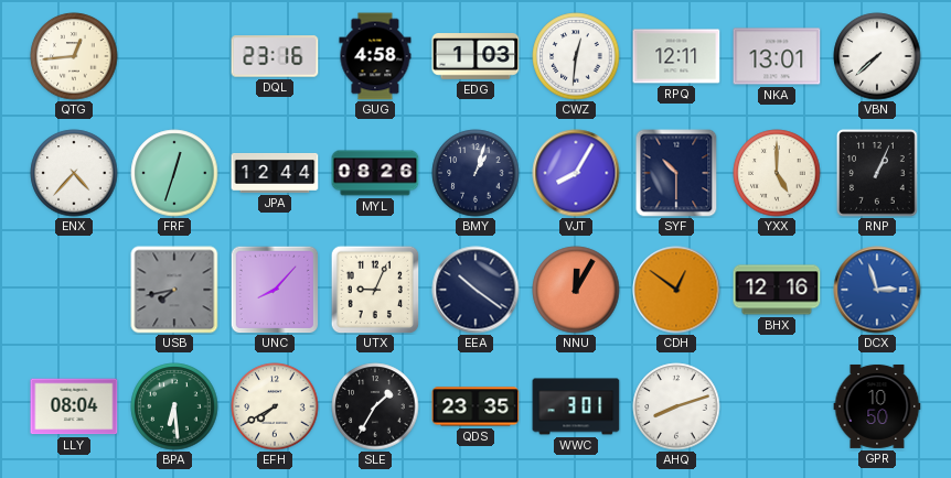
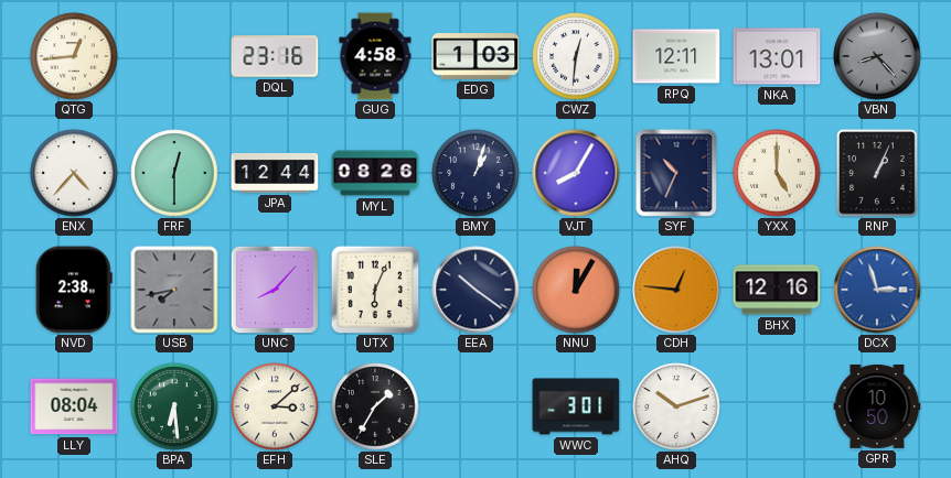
VBN: 7:38 -> 8:23 (877, 56)
VBN dial: white -> grey (877, 56)
FRF: 12:33 -> 12:30 (174, 173)
SYF: 10:30 -> 10:34 (676, 173)
NVD: none -> 2:38 (74, 290)
UTX: 9:04 -> 6:04 (375, 290)
CDH: 12:51 -> 12:46 (676, 290)
EFH: 7:40 -> 3:08 (275, 406)
QDS: 23:35 -> none (475, 406)
AHQ: 8:12 -> 10:12 (676, 406)
